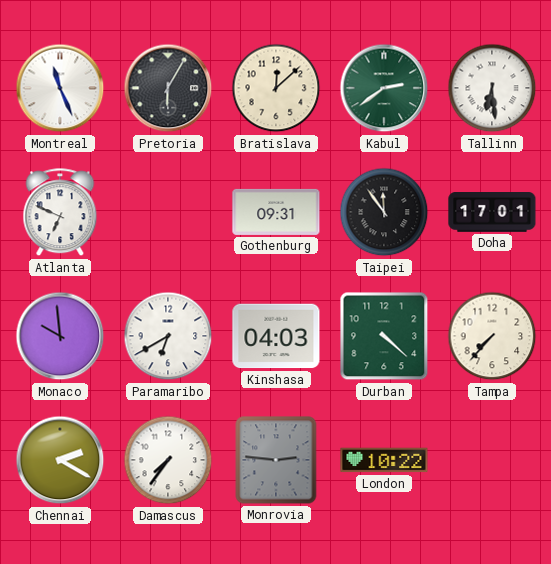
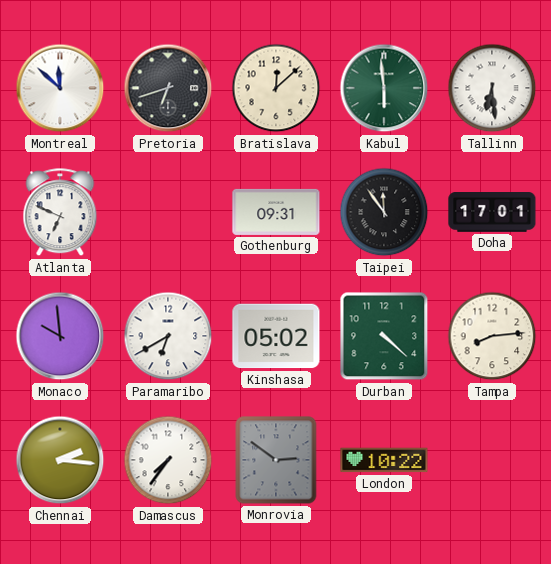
Montreal: 11:26 -> 11:52 (60, 88)
Pretoria: 6:05 -> 6:42 (168, 88)
Kabul: 2:39 -> 5:59 (384, 88)
Kinshasa: 04:03 -> 05:02 (276, 336)
Tampa: 7:37 -> 8:14 (492, 336)
Chennai: 2:20 -> 2:16 (60, 460)
Monrovia: 2:46 -> 2:51 (276, 460)
